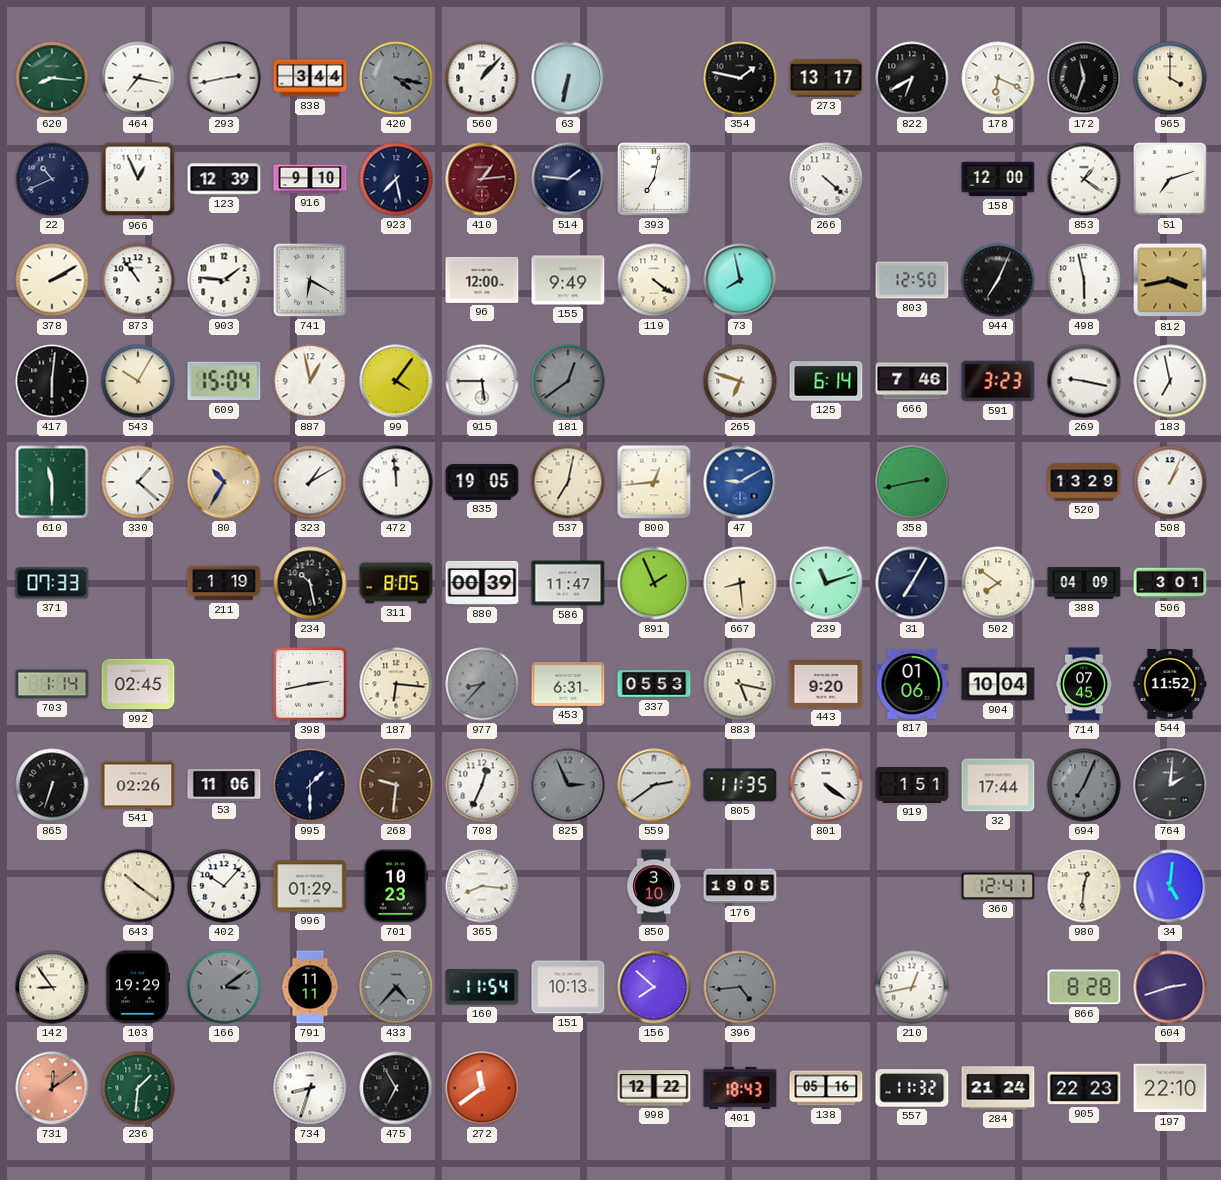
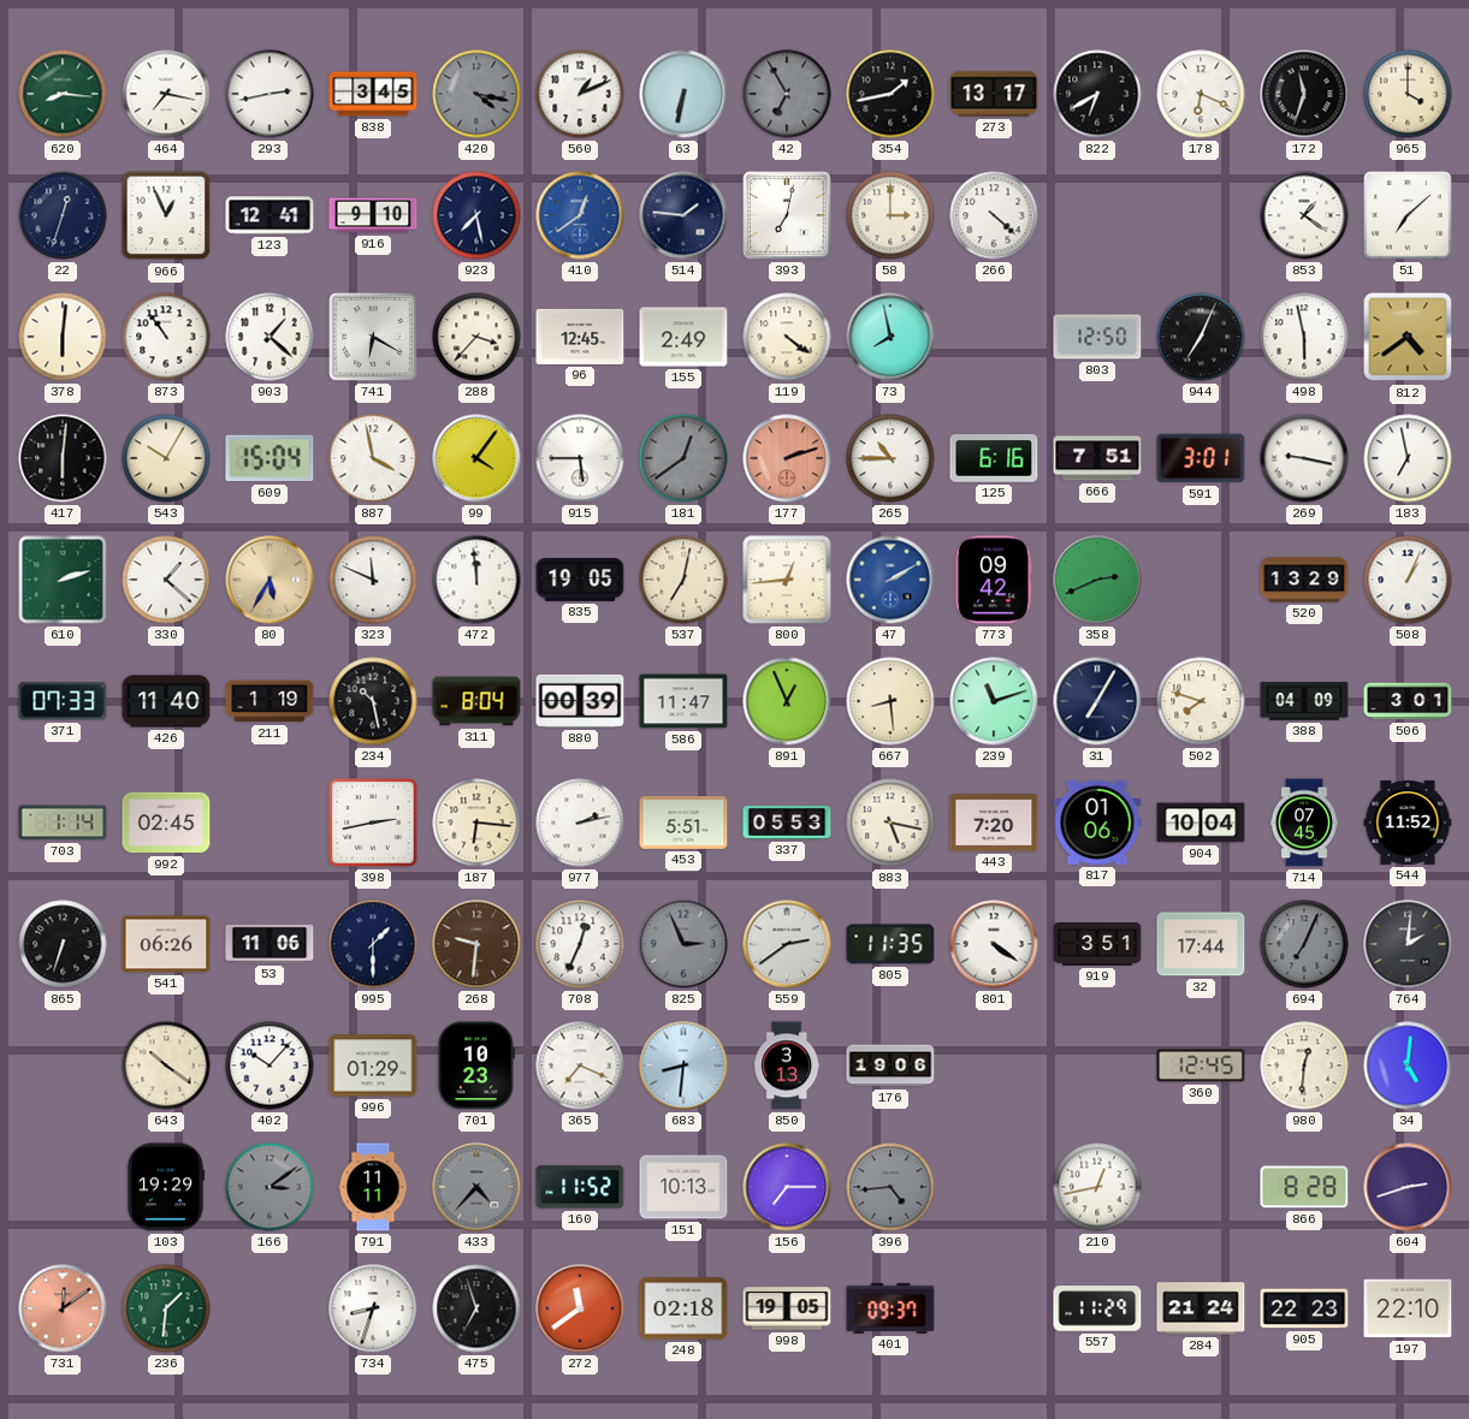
838: 3:44 -> 3:45 (373, 94)
560: 1:07 -> 1:11 (580, 94)
42: none -> 6:55 (787, 94)
354: 1:47 -> 1:43 (890, 94)
22: 10:41 -> 12:33 (63, 215)
123: 12:39 -> 12:41 (269, 215)
410: 1:14 -> 12:39 (580, 215)
410 dial: burgundy -> blue (580, 215)
58: none -> 3:00 (890, 215)
158: 12:00 -> none (998, 179)
51: 7:12 -> 7:08 (1408, 215)
378: 2:10 -> 6:01 (63, 337)
903: 1:46 -> 1:22 (269, 337)
288: none -> 3:37 (476, 337)
96: 12:00 -> 12:45 (580, 337)
155: 9:49 -> 2:49 (683, 337)
812: 3:43 -> 4:39 (1408, 337)
887: 12:58 -> 3:58 (373, 458)
177: none -> 2:12 (787, 458)
265: 6:48 -> 10:45 (890, 458)
125: 6:14 -> 6:16 (994, 458)
666: 7:46 -> 7:51 (1097, 458)
591: 3:23 -> 3:01 (1201, 458)
610: 11:30 -> 2:12 (63, 580)
80: 10:35 -> 5:35 (269, 580)
323: 1:10 -> 11:49 (373, 580)
47: 9:10 -> 2:10 (890, 580)
773: none -> 09:42 (993, 580)
358: 2:43 -> 2:41 (1097, 580)
426: none -> 11:40 (166, 701)
311: 8:05 -> 8:04 (476, 701)
891: 1:56 -> 12:56 (787, 701)
502: 7:51 -> 7:48 (1201, 701)
977: 8:37 -> 2:13 (580, 823)
977 dial: grey -> white (580, 823)
453: 6:31 -> 5:51 (683, 823)
443: 9:20 -> 7:20 (994, 823)
541: 02:26 -> 06:26 (166, 944)
919: 1:51 -> 3:51 (1097, 945)
365: 8:16 -> 7:19 (580, 1065)
683: none -> 8:31 (683, 1065)
850: 3:10 -> 3:13 (787, 1065)
176: 19:05 -> 19:06 (890, 1065)
360: 12:41 -> 12:45 (1201, 1065)
142: 8:54 -> none (52, 987)
160: 11:54 -> 11:52 (580, 1187)
156: 7:52 -> 7:15 (787, 1187)
475: 6:55 -> 6:57 (476, 1308)
248: none -> 02:18 (683, 1308)
998: 12:22 -> 19:05 (787, 1308)
401: 18:43 -> 09:37 (890, 1308)
138: 05:16 -> none (826, 1088)
557: 11:32 -> 11:29 (1097, 1308)
